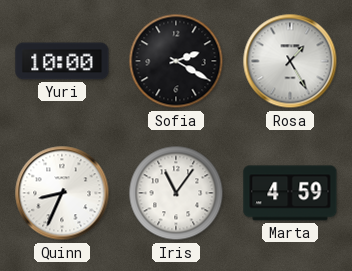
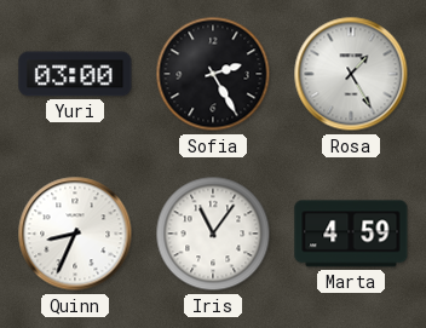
Yuri: 10:00 -> 03:00 (75, 74)
Sofia: 2:20 -> 2:25 (213, 74)
